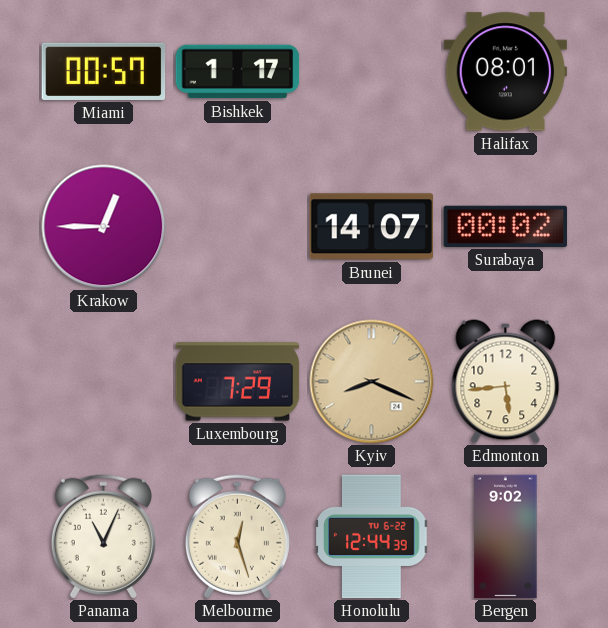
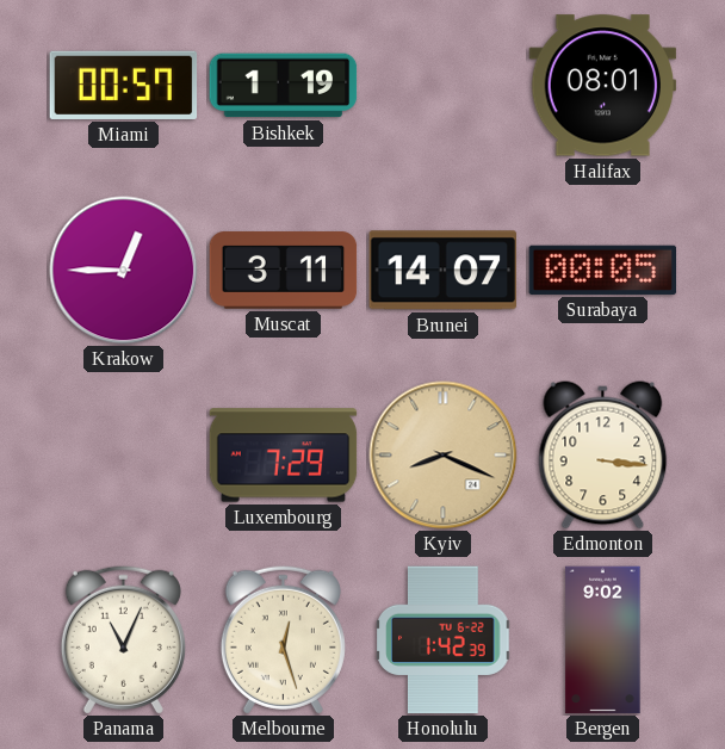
Bishkek: 1:17 -> 1:19 (284, 86)
Muscat: none -> 3:11 (284, 271)
Surabaya: 00:02 -> 00:05 (603, 270)
Edmonton: 5:44 -> 3:16 (603, 456)
Honolulu: 12:44 -> 1:42 (444, 640)
